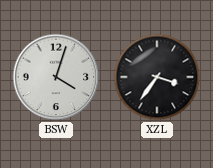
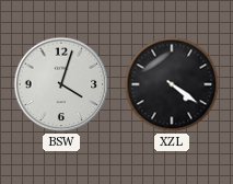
XZL: 3:36 -> 4:21 (172, 84)
